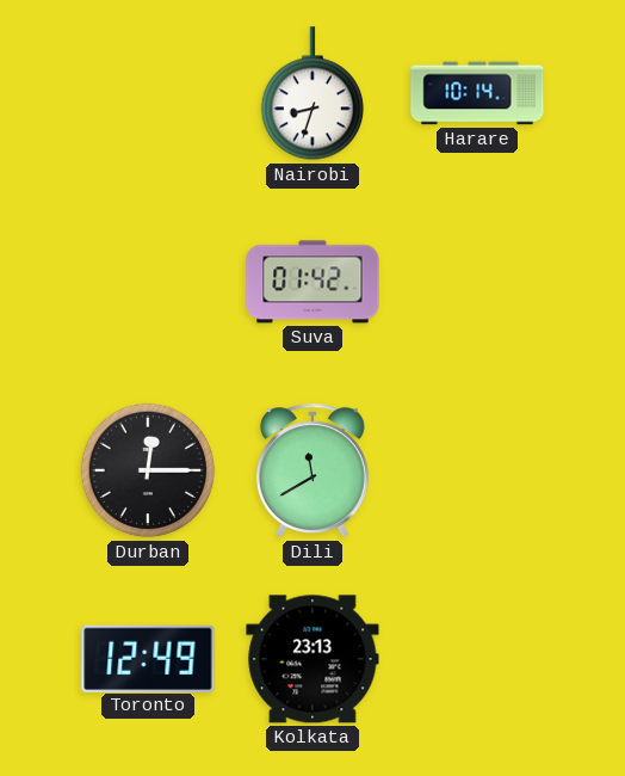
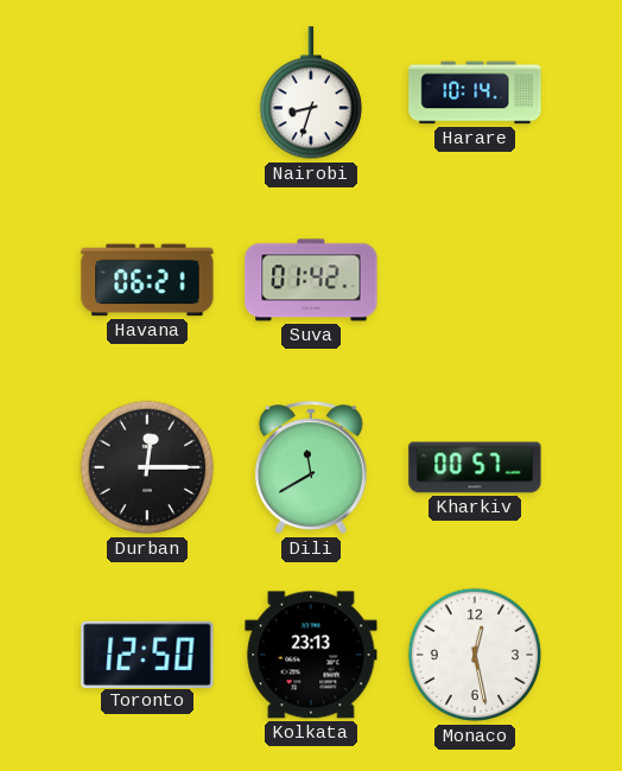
Havana: none -> 06:21 (147, 280)
Kharkiv: none -> 00:57 (475, 467)
Toronto: 12:49 -> 12:50 (147, 654)
Monaco: none -> 12:28 (475, 655)
